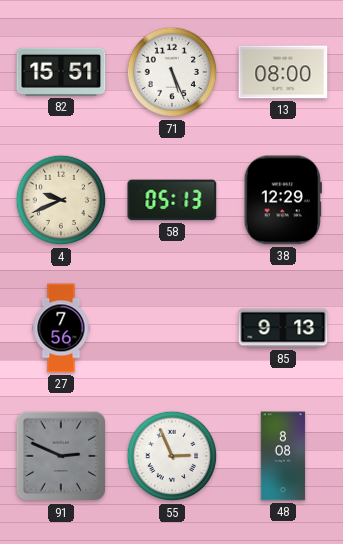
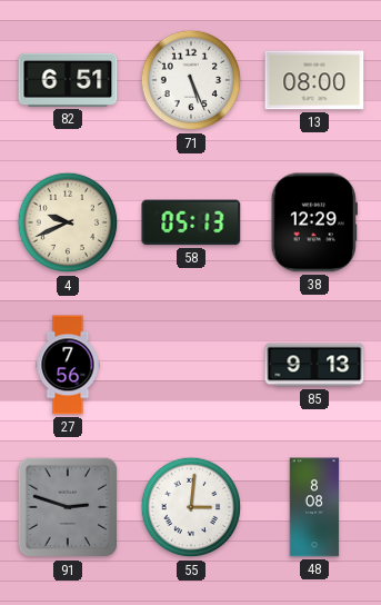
82: 15:51 -> 6:51 (68, 80)
91: 2:49 -> 2:48 (68, 507)
55: 2:56 -> 3:01 (191, 507)
